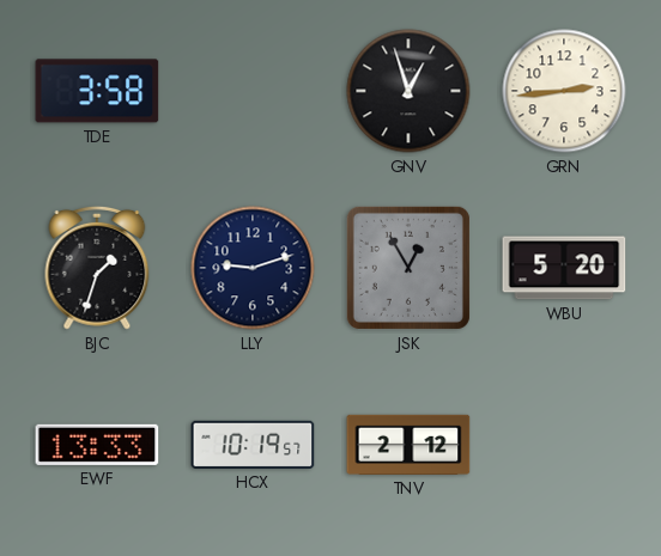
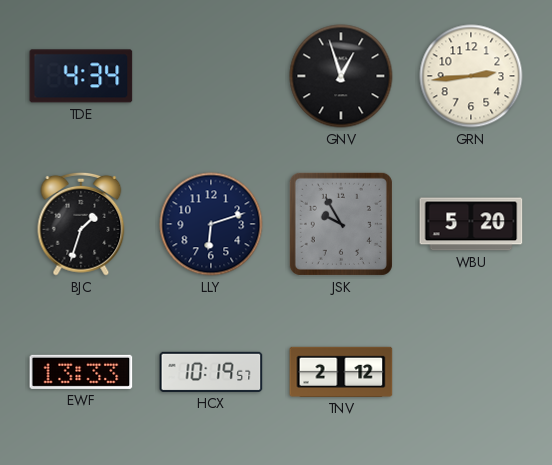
TDE: 3:58 -> 4:34 (81, 76)
LLY: 9:12 -> 6:12 (211, 224)
JSK: 12:55 -> 9:55 (341, 224)
